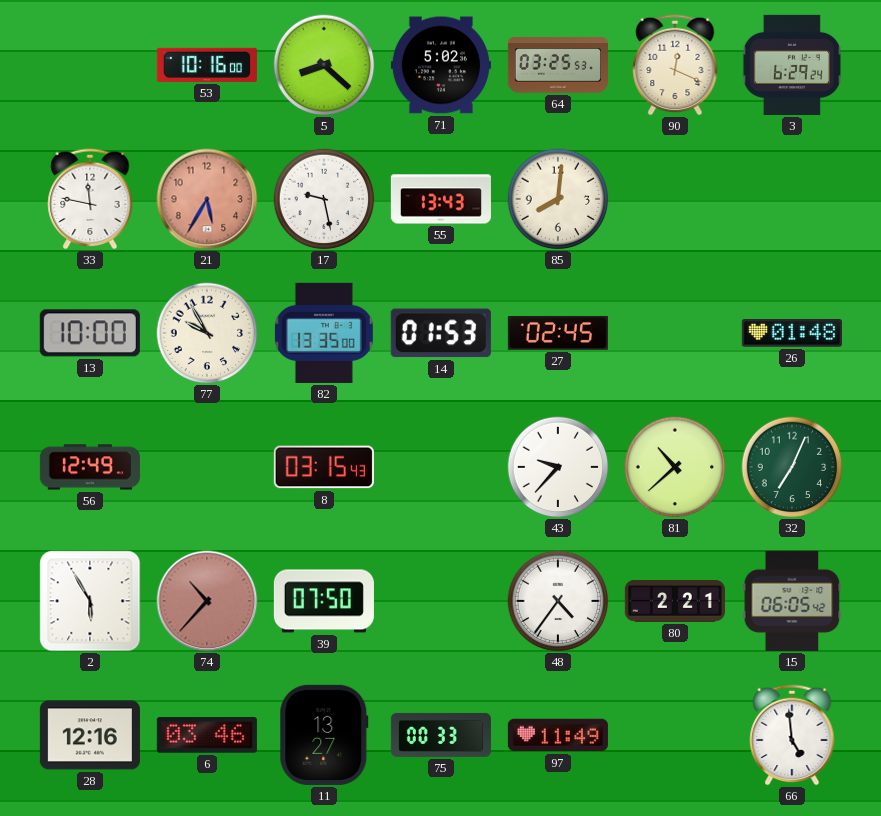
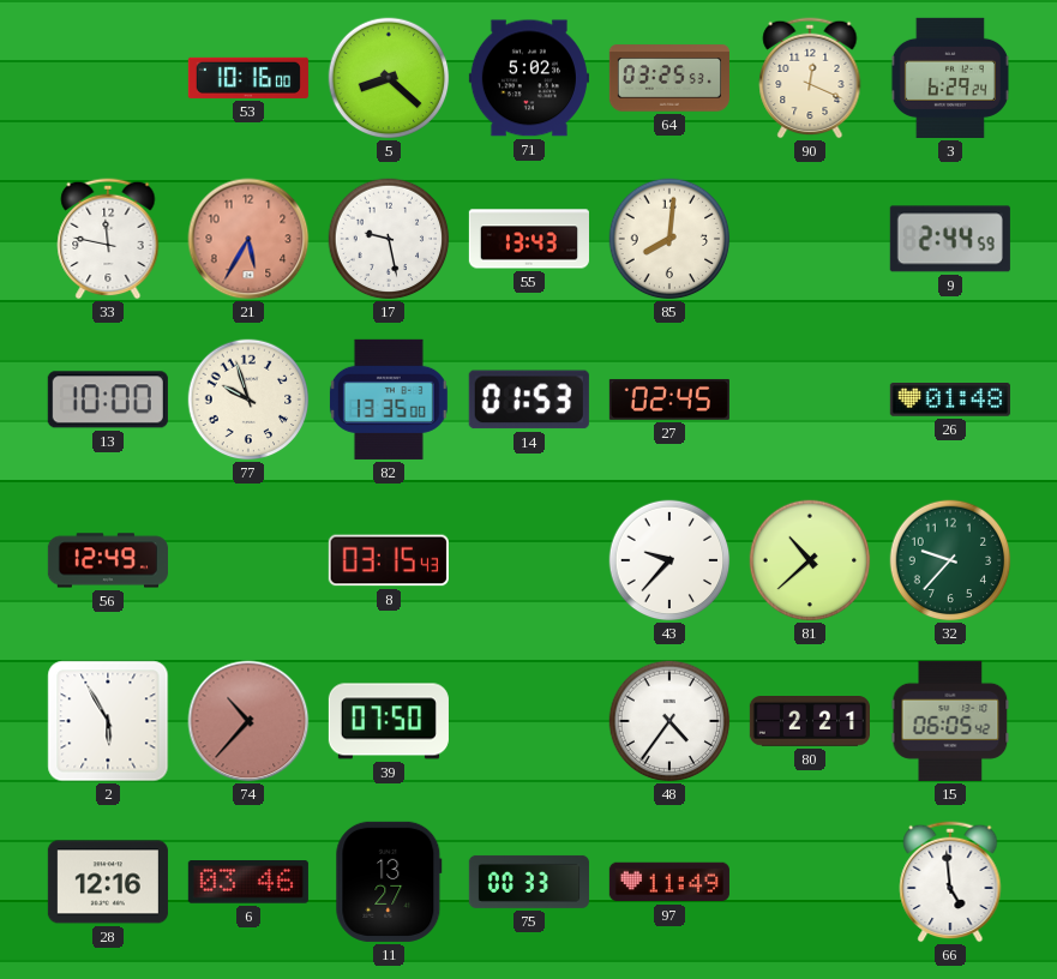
9: none -> 2:44 (950, 239)
77: 9:55 -> 9:57 (248, 400)
32: 7:04 -> 9:37 (950, 560)
